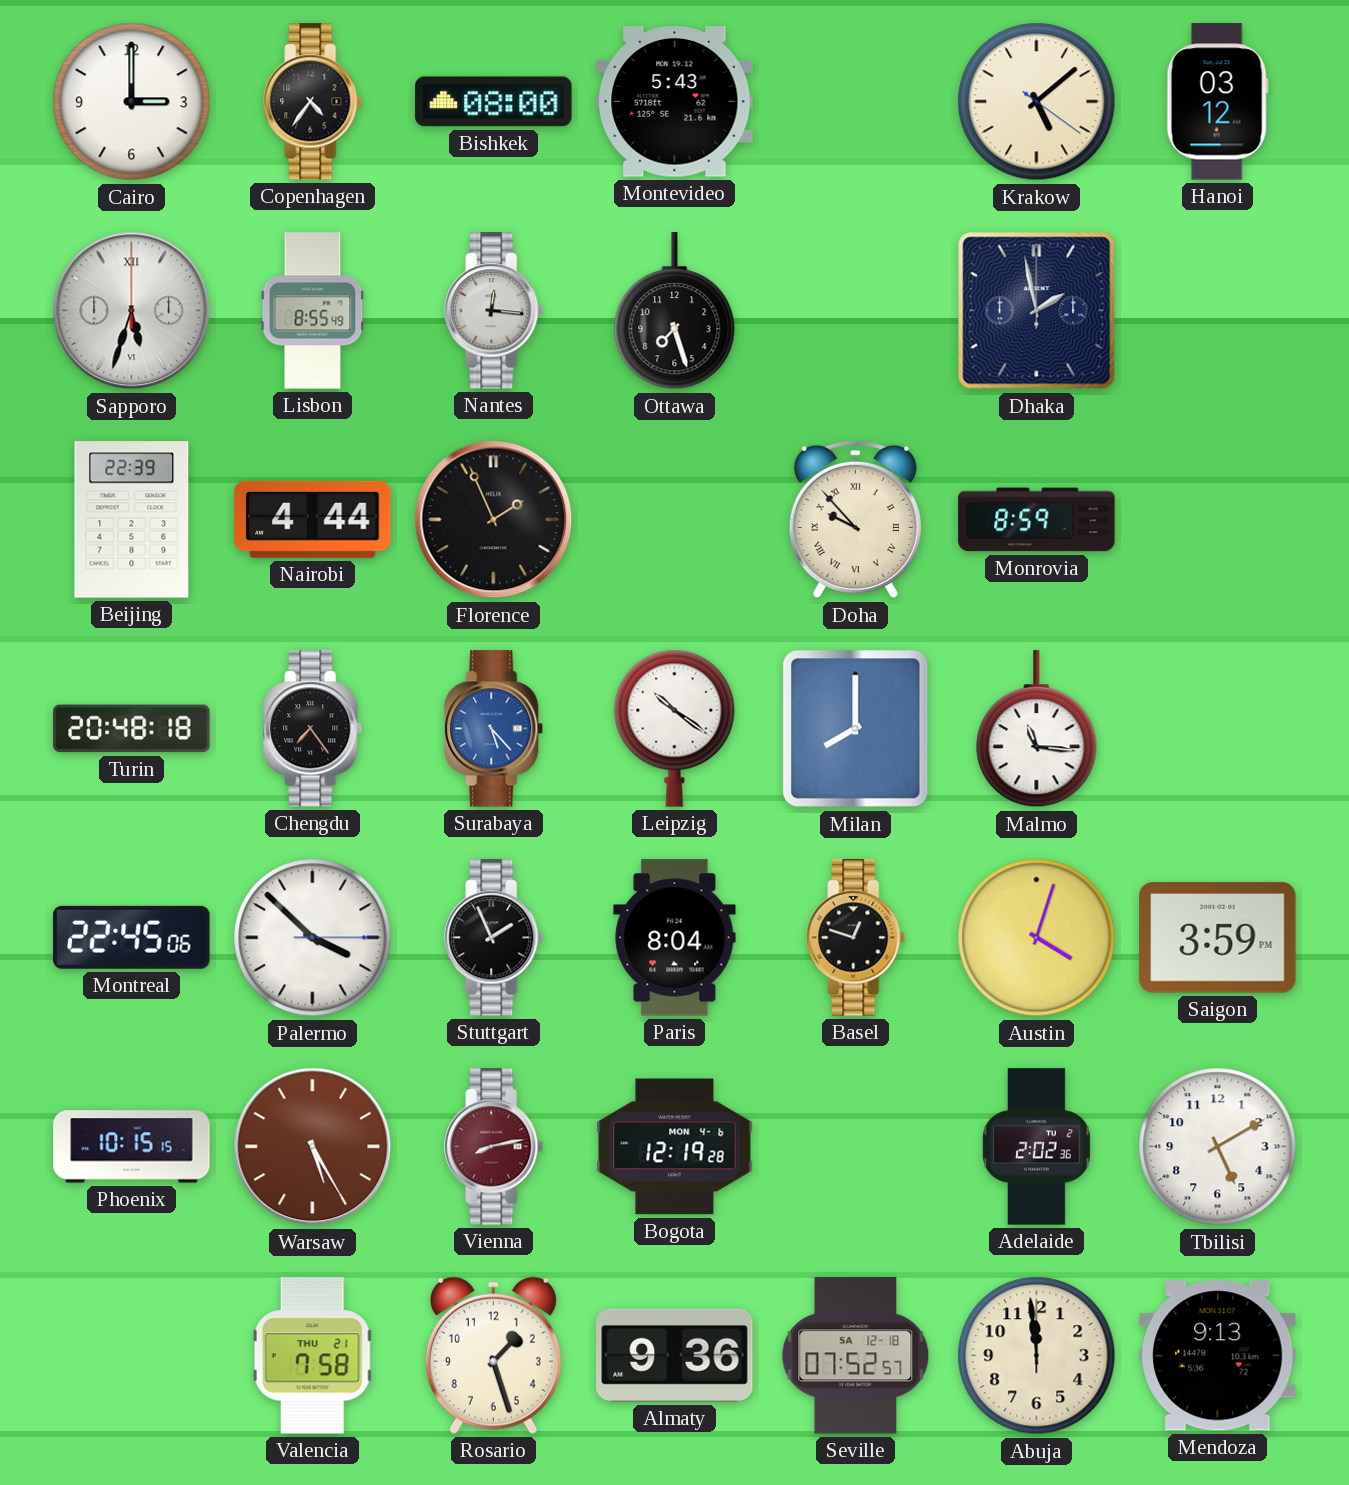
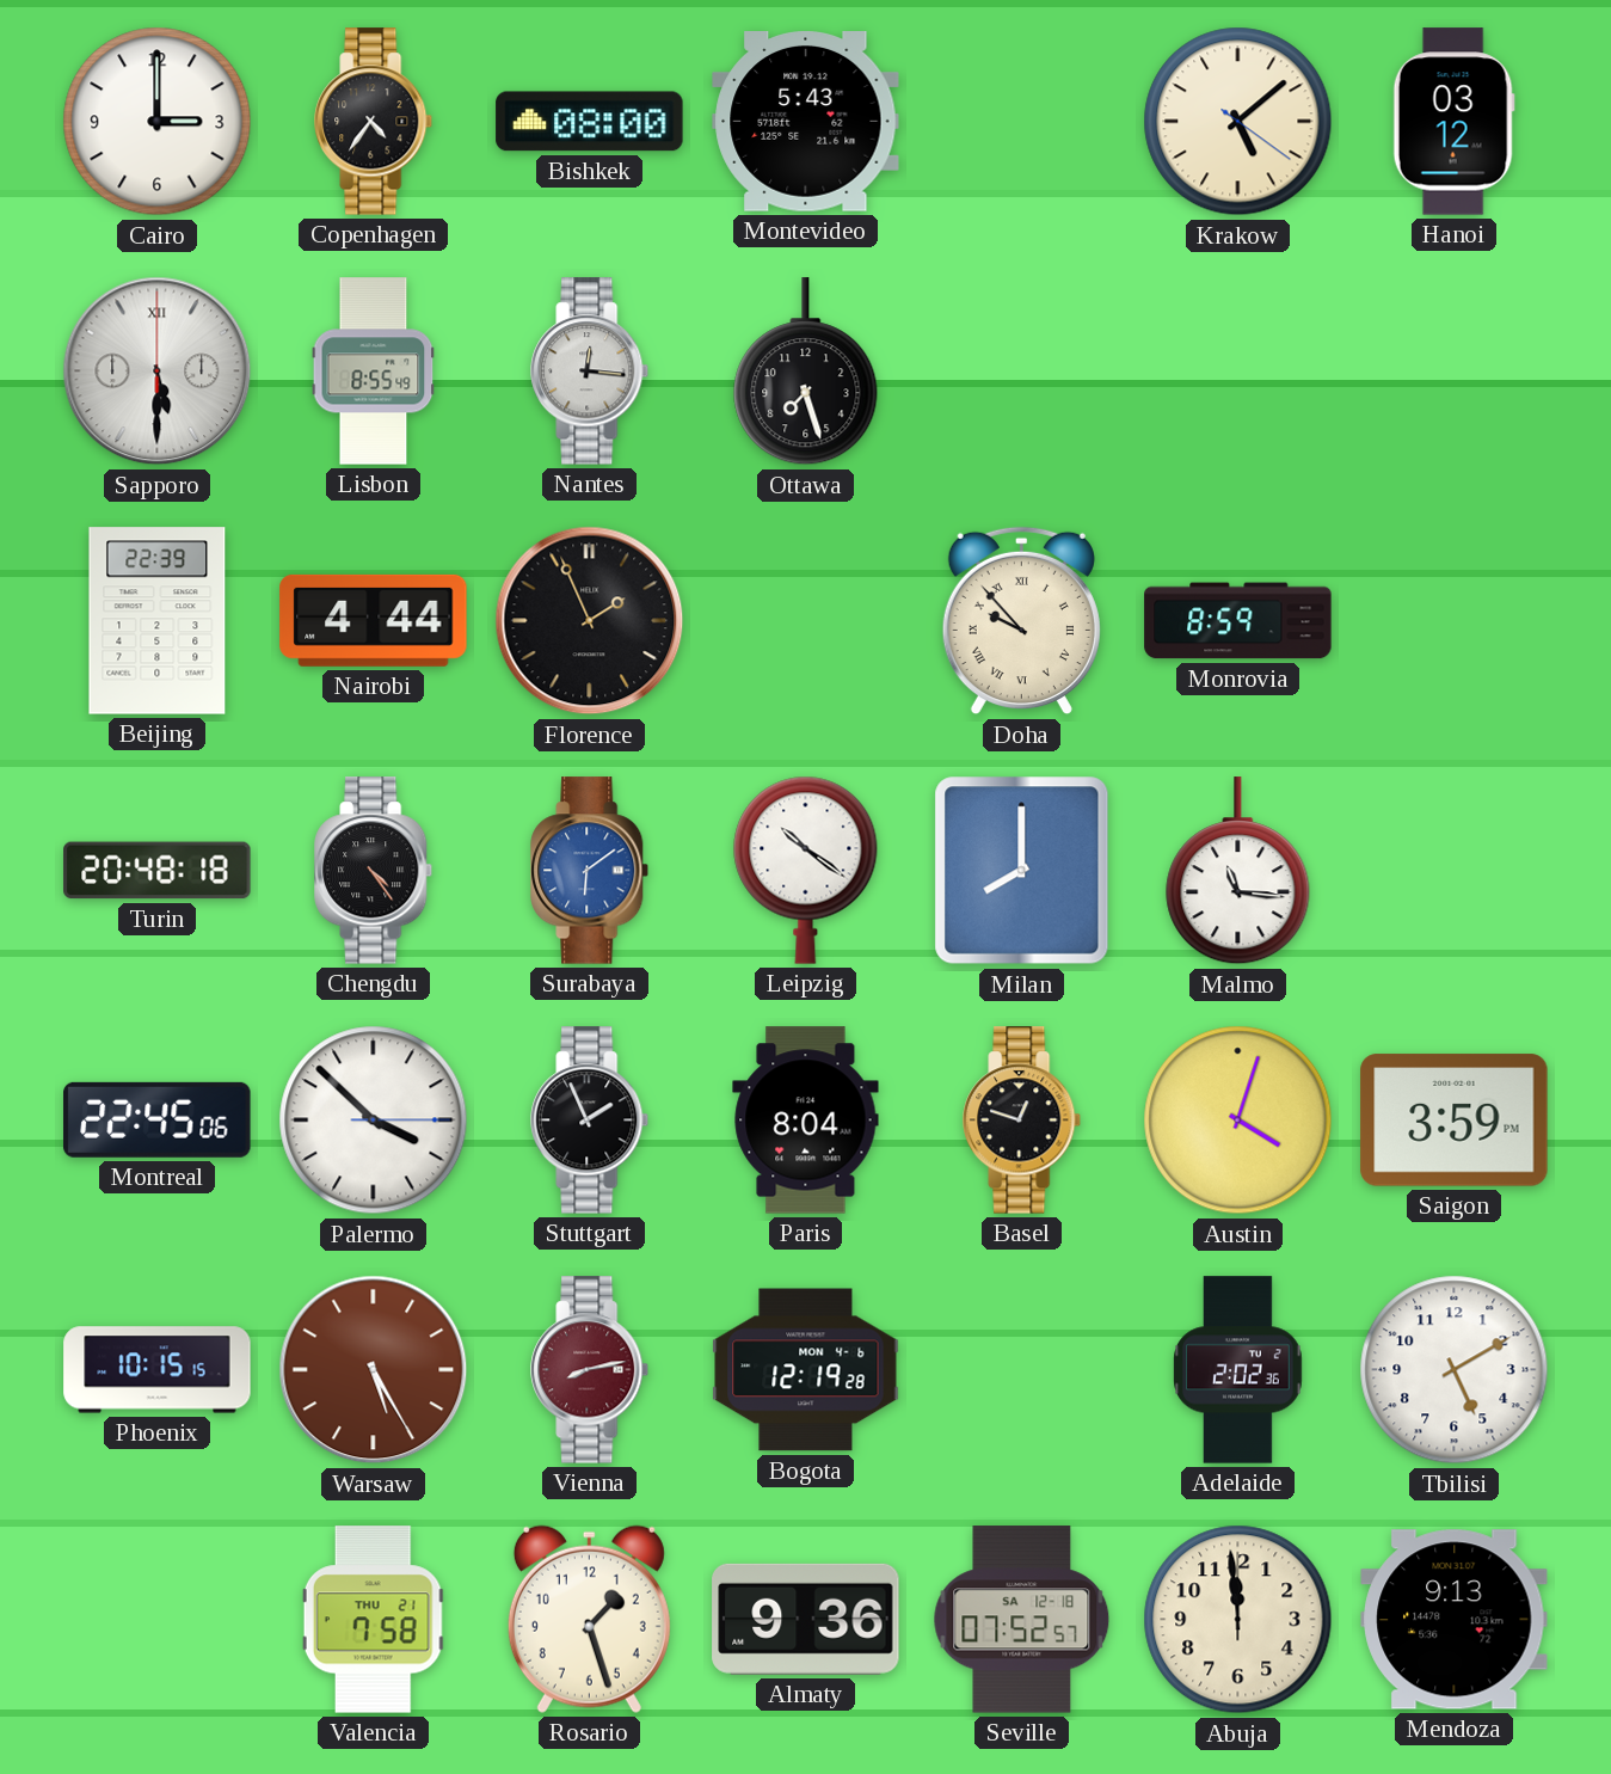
Sapporo: 5:33 -> 5:30 (158, 372)
Dhaka: 1:58 -> none (1037, 311)
Chengdu: 7:24 -> 4:24 (374, 871)
Surabaya: 5:23 -> 6:09 (590, 871)
